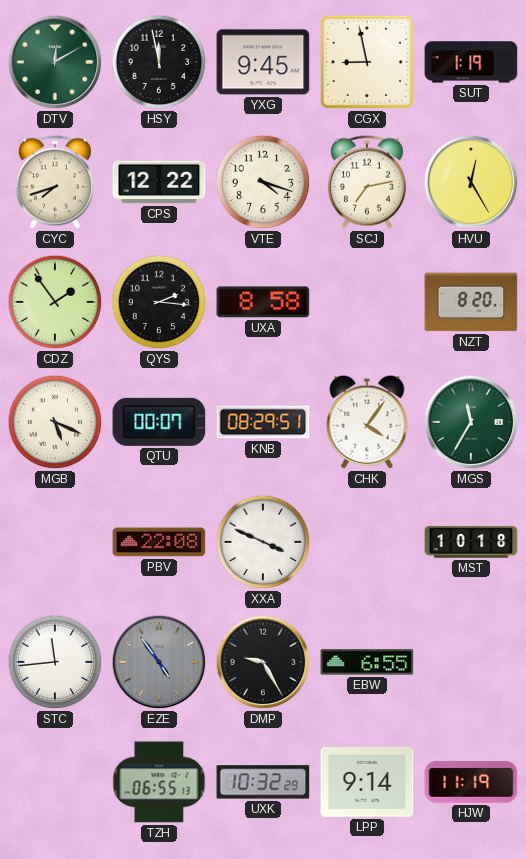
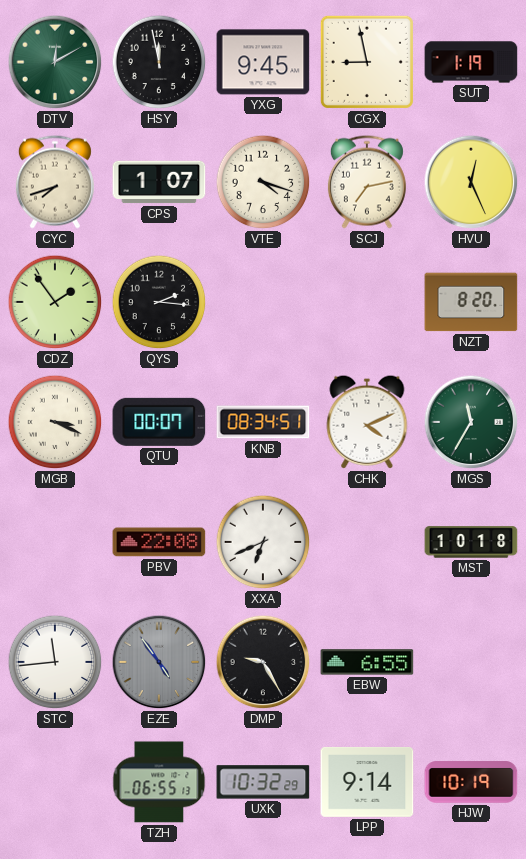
CPS: 12:22 -> 1:07 (159, 182)
HVU: 12:25 -> 12:26 (471, 182)
UXA: 8:58 -> none (263, 302)
MGB: 5:19 -> 3:19 (55, 422)
KNB: 08:29 -> 08:34 (263, 422)
CHK: 4:06 -> 4:11 (367, 422)
XXA: 3:49 -> 6:41 (263, 542)
HJW: 11:19 -> 10:19 (471, 782)
